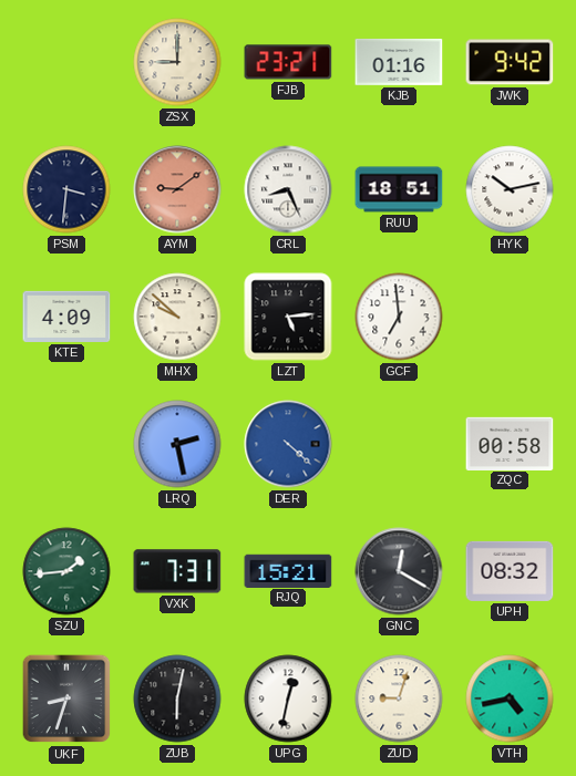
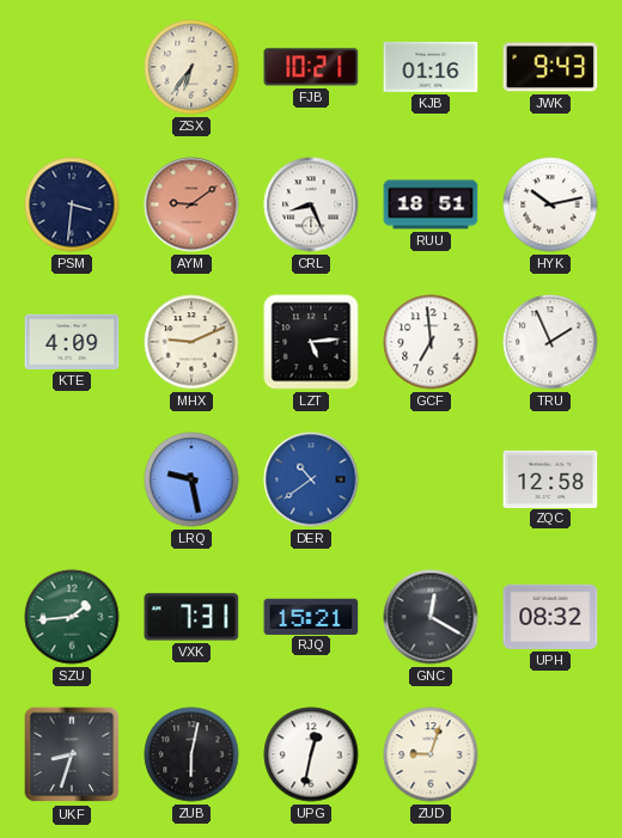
ZSX: 9:00 -> 6:36 (191, 67)
FJB: 23:21 -> 10:21 (311, 67)
JWK: 9:42 -> 9:43 (550, 67)
MHX: 9:52 -> 9:11 (191, 342)
TRU: none -> 1:56 (550, 342)
LRQ: 2:28 -> 9:28 (191, 479)
DER: 4:22 -> 10:39 (311, 479)
ZQC: 00:58 -> 12:58 (550, 478)
VTH: 4:43 -> none (510, 699)
